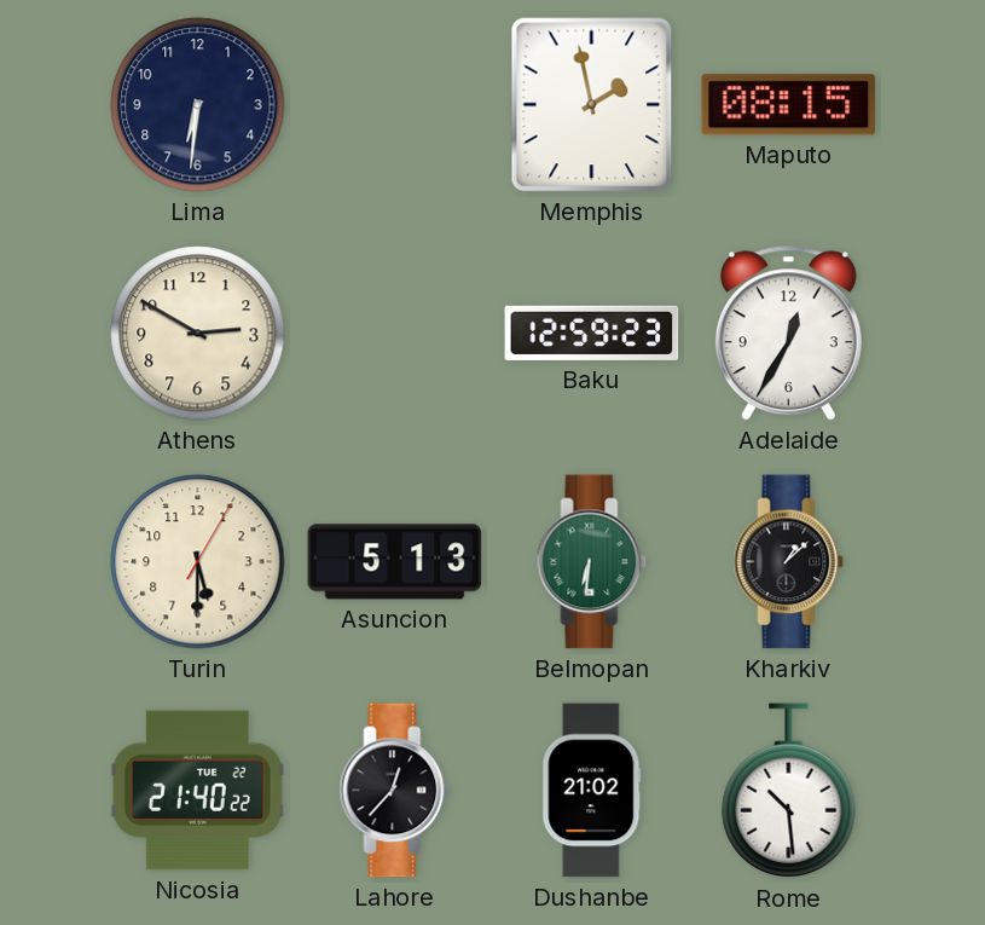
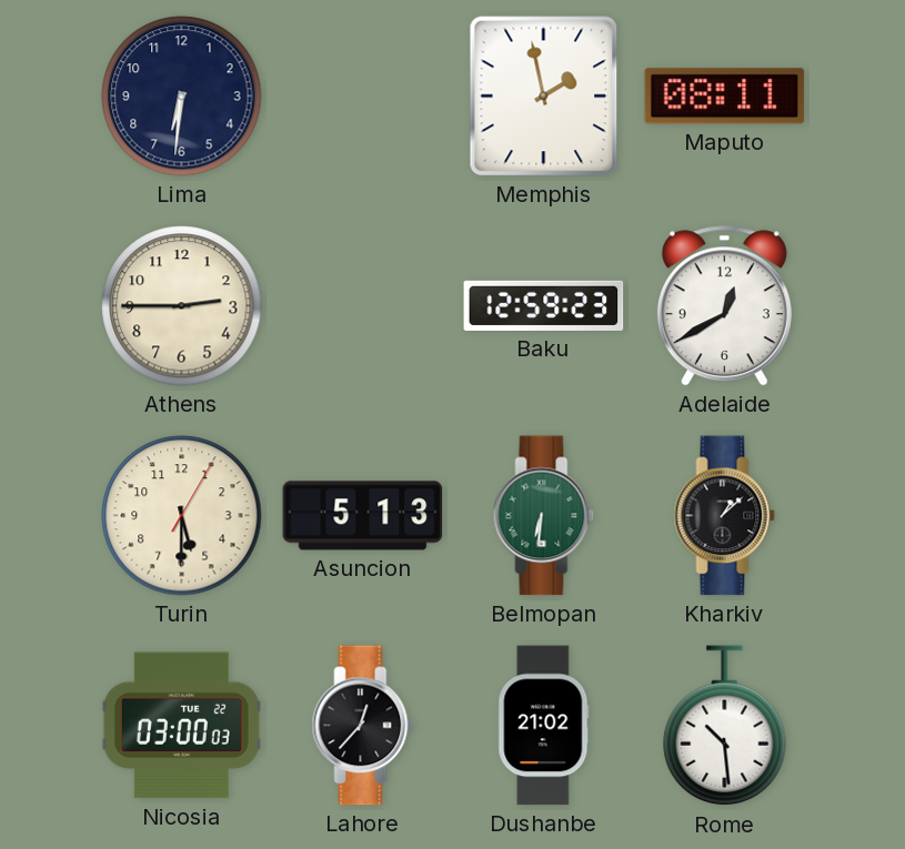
Maputo: 08:15 -> 08:11 (725, 97)
Athens: 2:50 -> 2:45 (182, 306)
Adelaide: 12:35 -> 12:40 (724, 306)
Nicosia: 21:40 -> 03:00 (181, 726)
